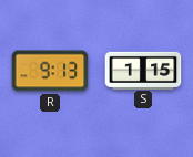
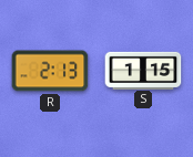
R: 9:13 -> 2:13 (50, 71)
